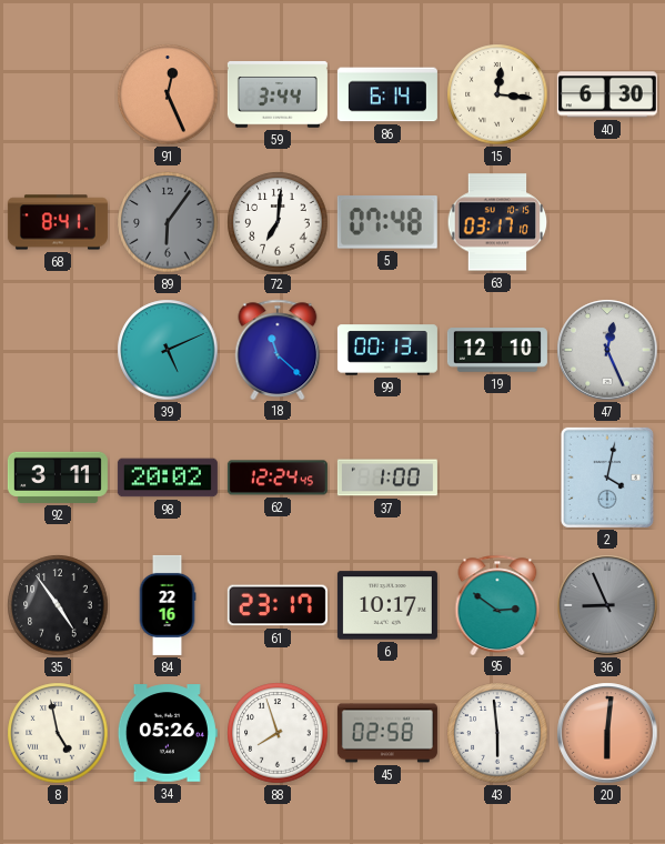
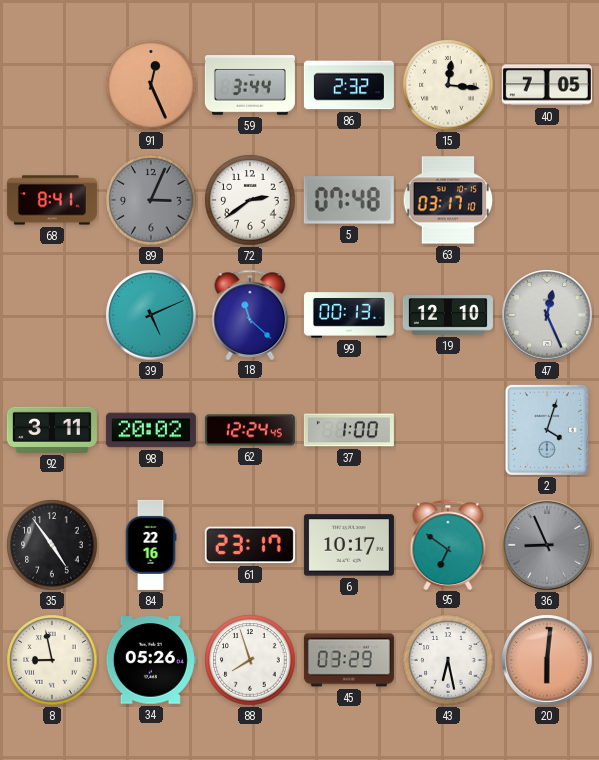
86: 6:14 -> 2:32 (349, 85)
40: 6:30 -> 7:05 (547, 85)
89: 6:06 -> 3:04 (151, 200)
72: 7:01 -> 2:39 (250, 200)
2: 4:02 -> 4:03 (547, 430)
95: 2:51 -> 6:51 (448, 544)
8: 4:58 -> 8:58 (52, 660)
45: 02:58 -> 03:29 (349, 660)
43: 5:59 -> 6:28 (448, 660)
